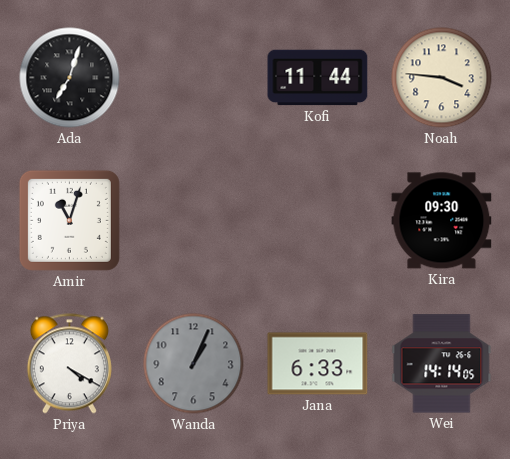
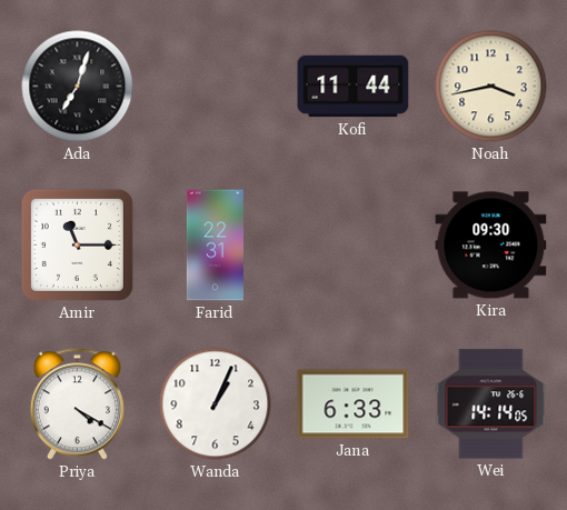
Noah: 3:46 -> 3:43 (491, 87)
Amir: 11:03 -> 11:15 (77, 244)
Farid: none -> 22:31 (215, 246)
Wanda dial: grey -> white (216, 404)
